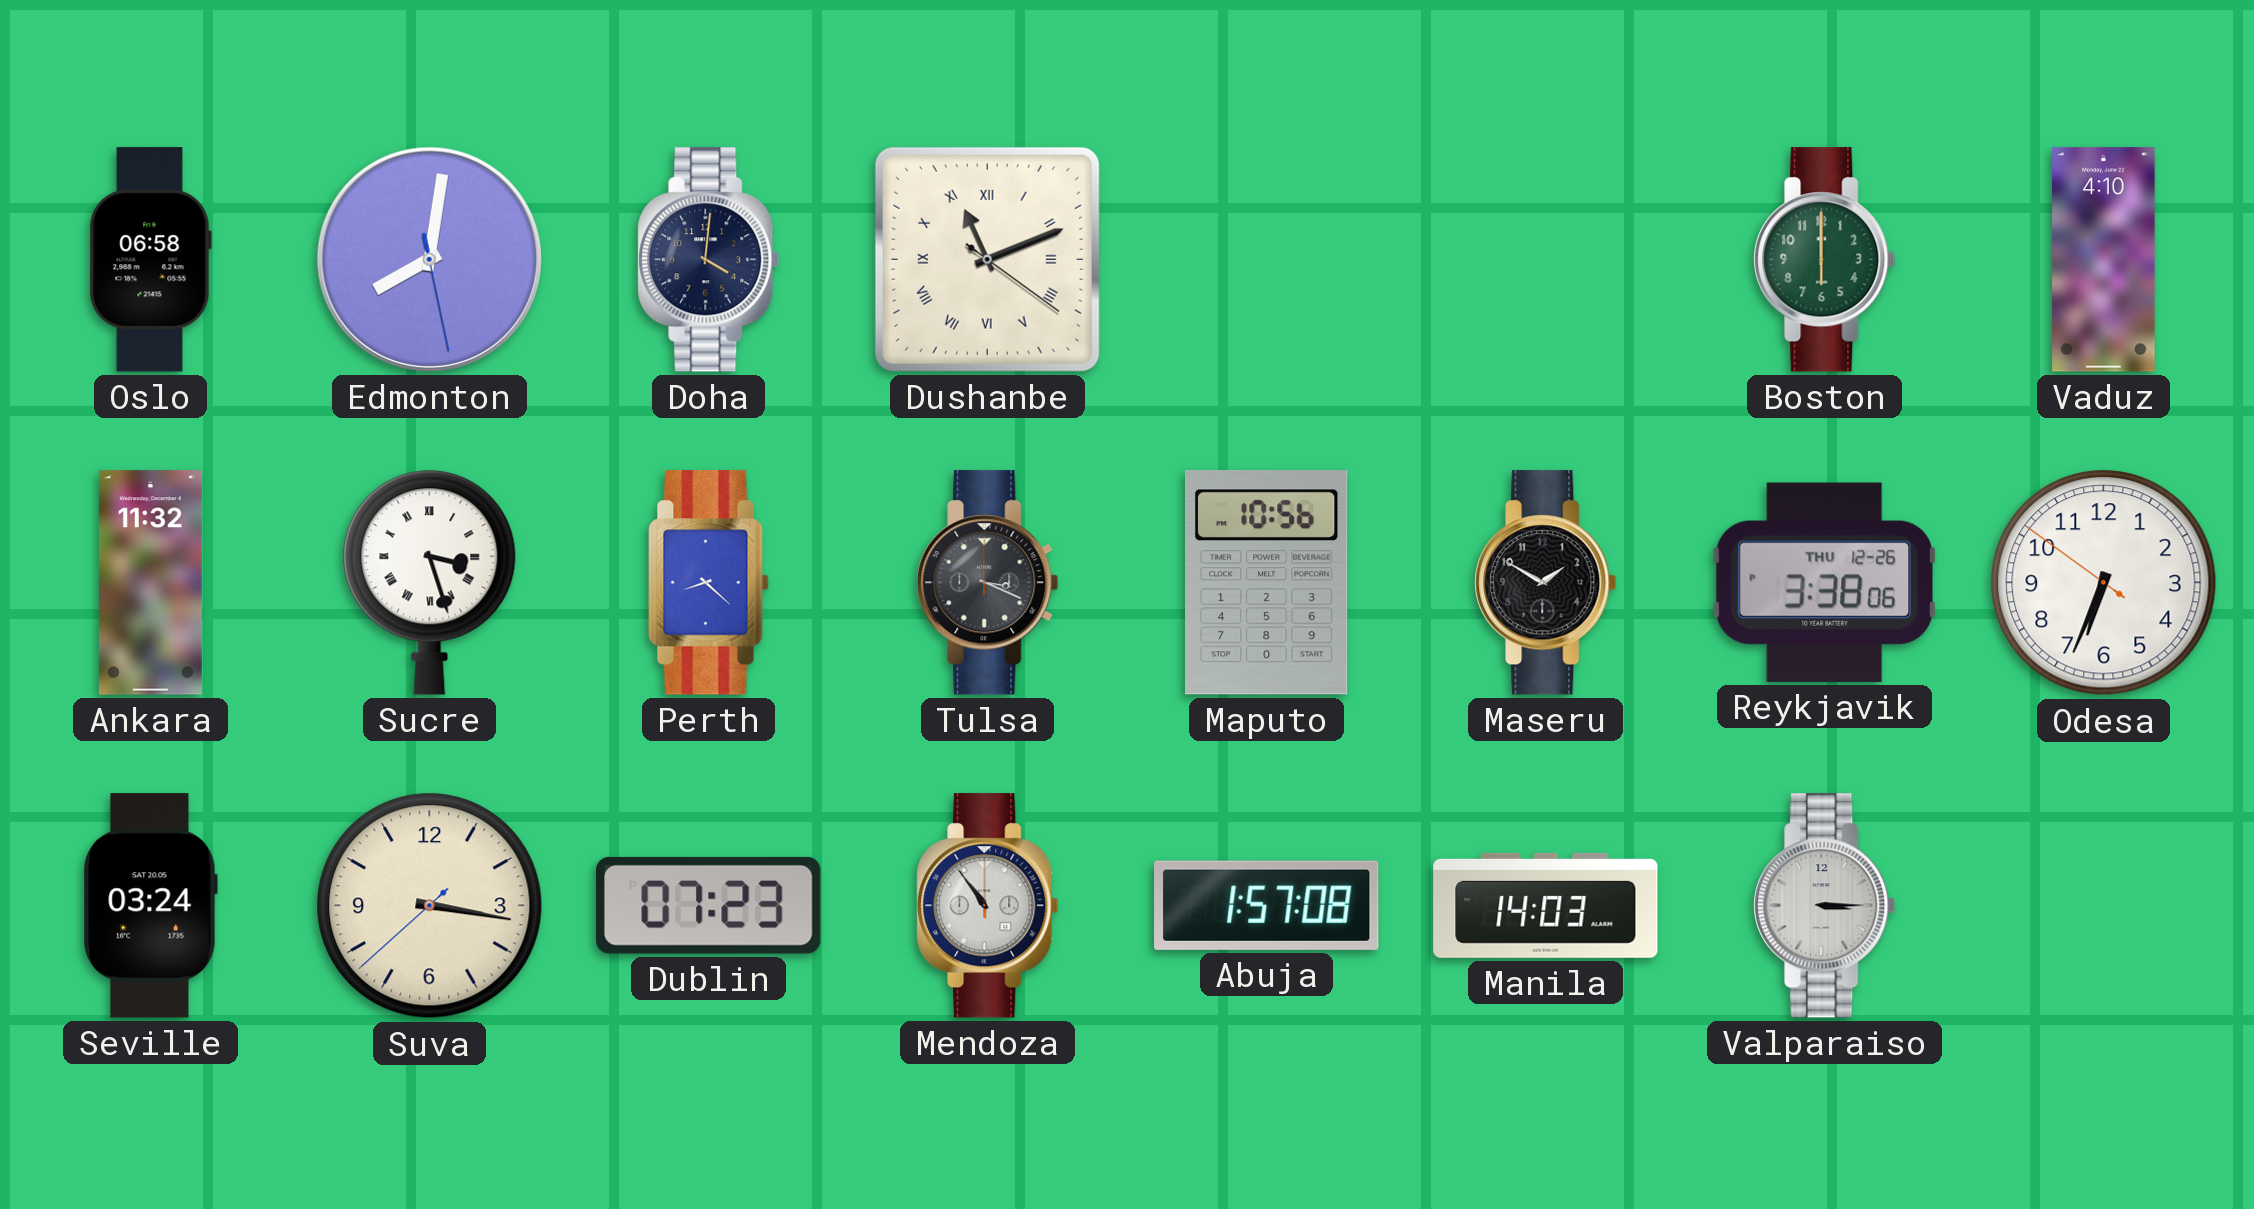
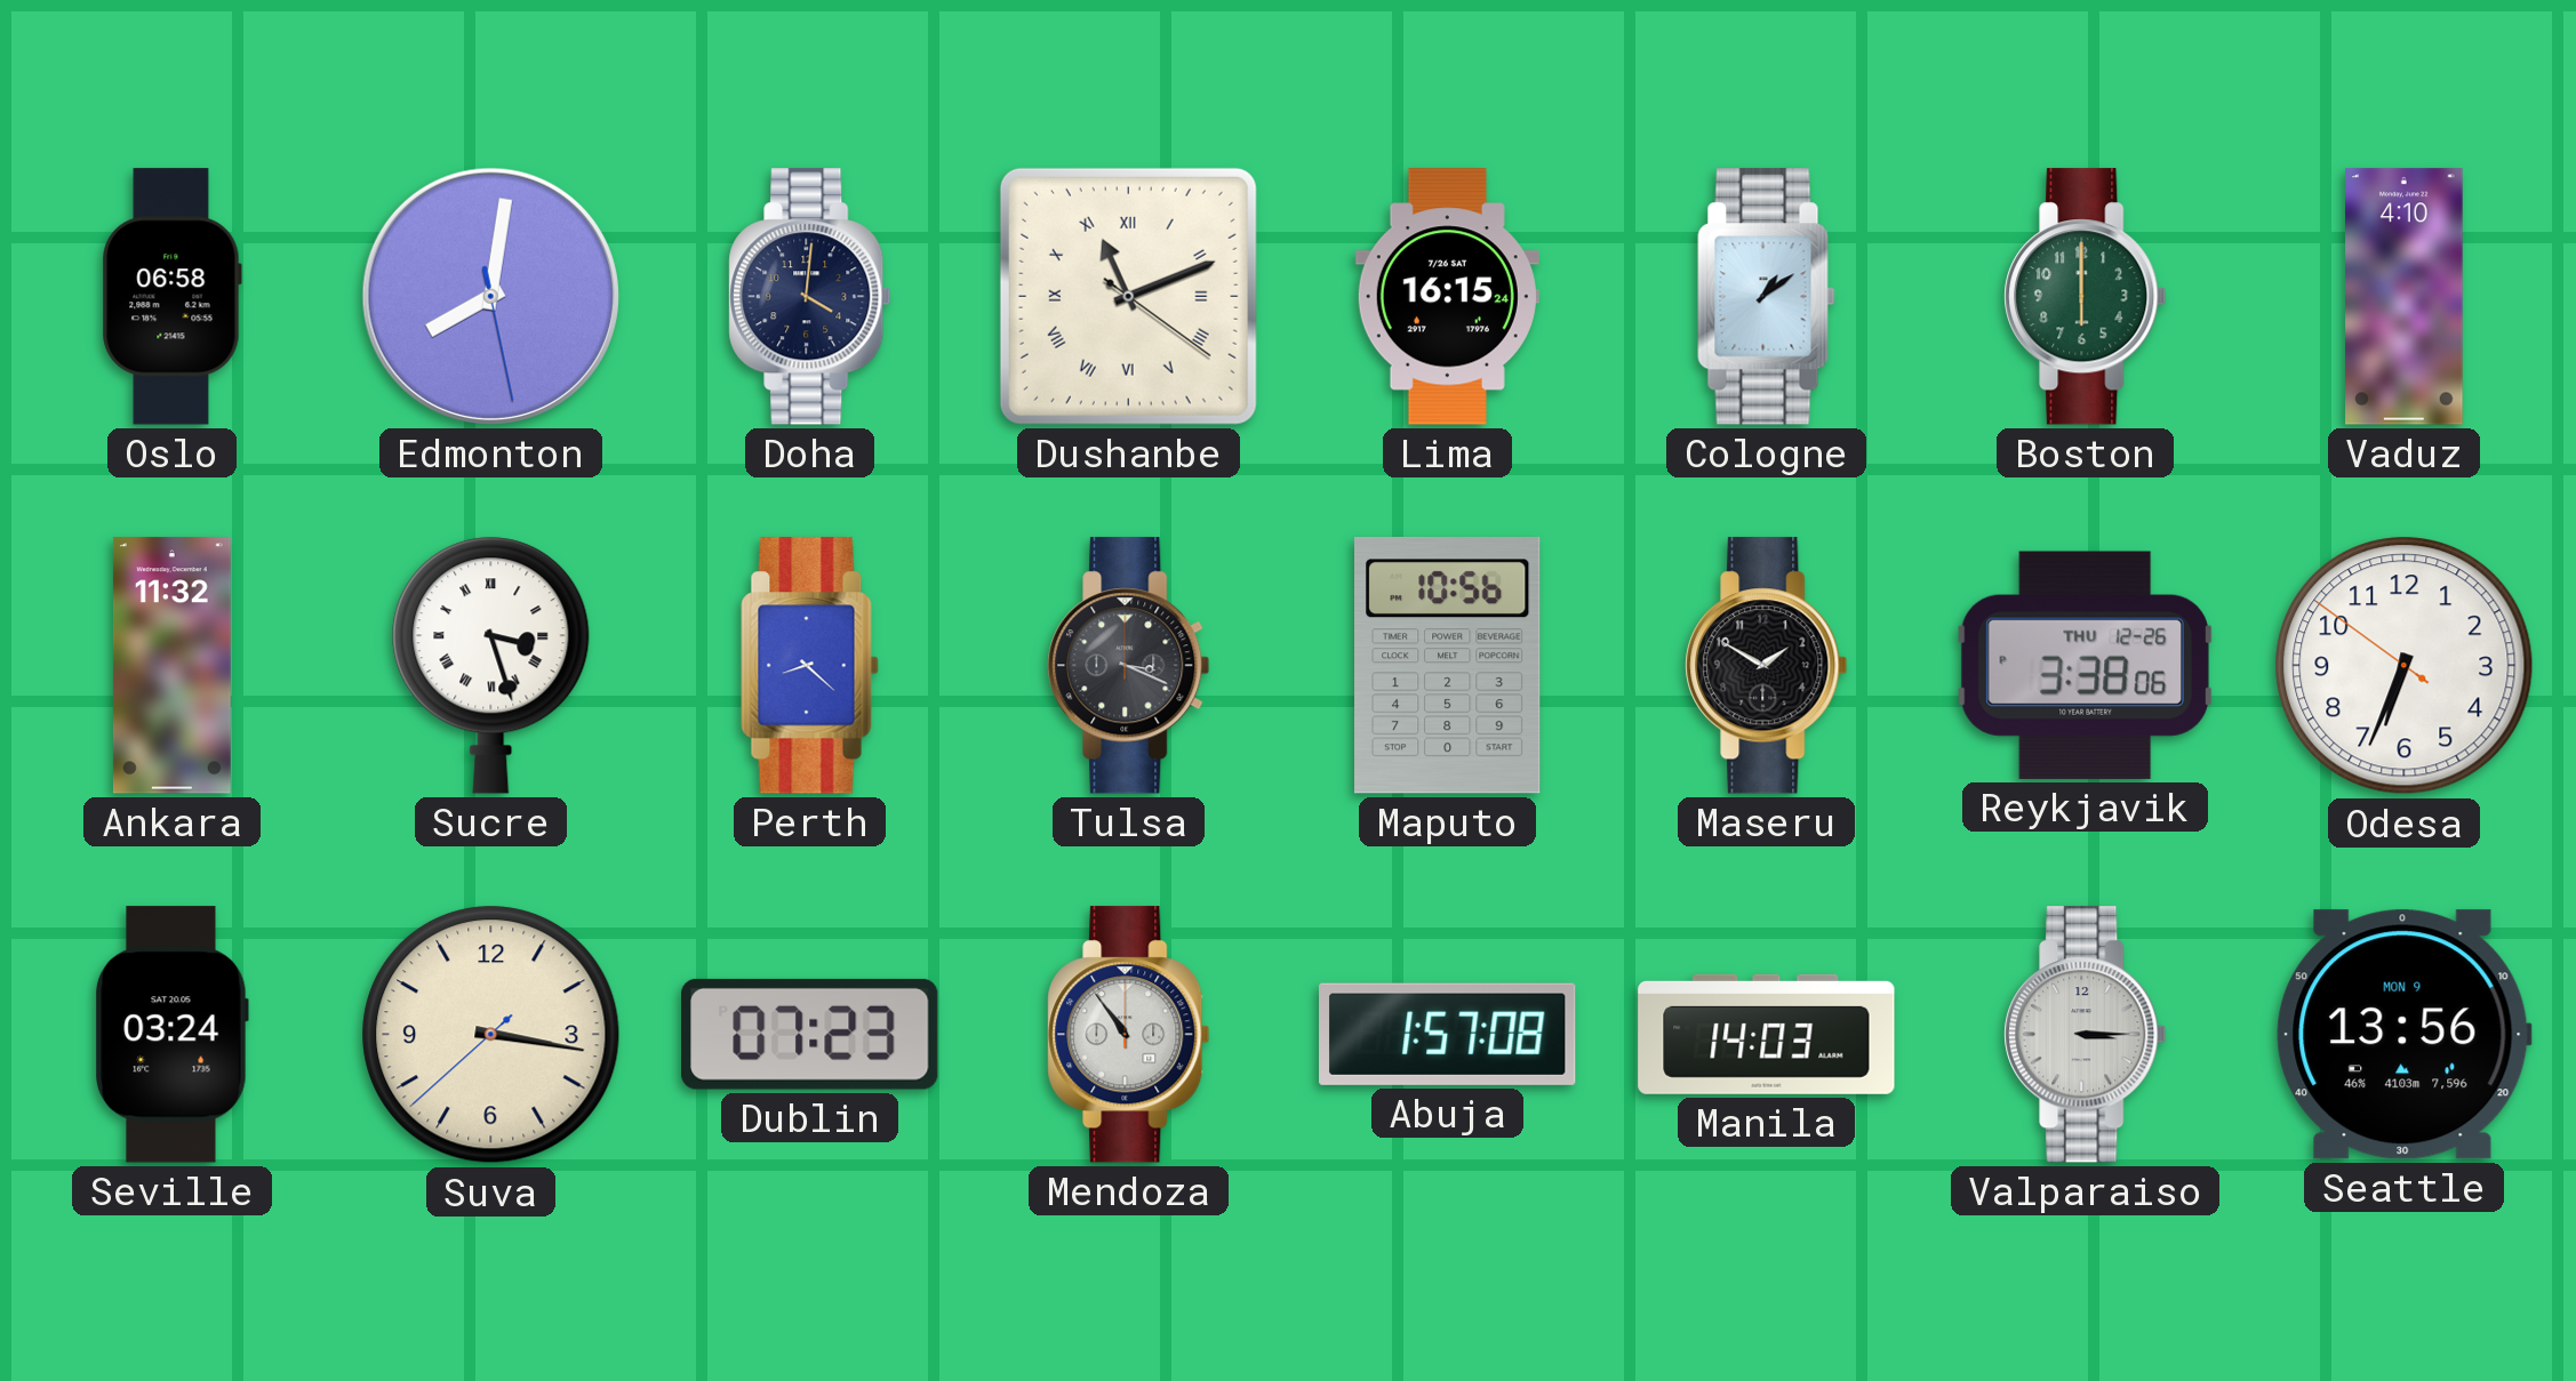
Lima: none -> 16:15 (1447, 297)
Cologne: none -> 1:09 (1767, 297)
Seattle: none -> 13:56 (2403, 1035)
